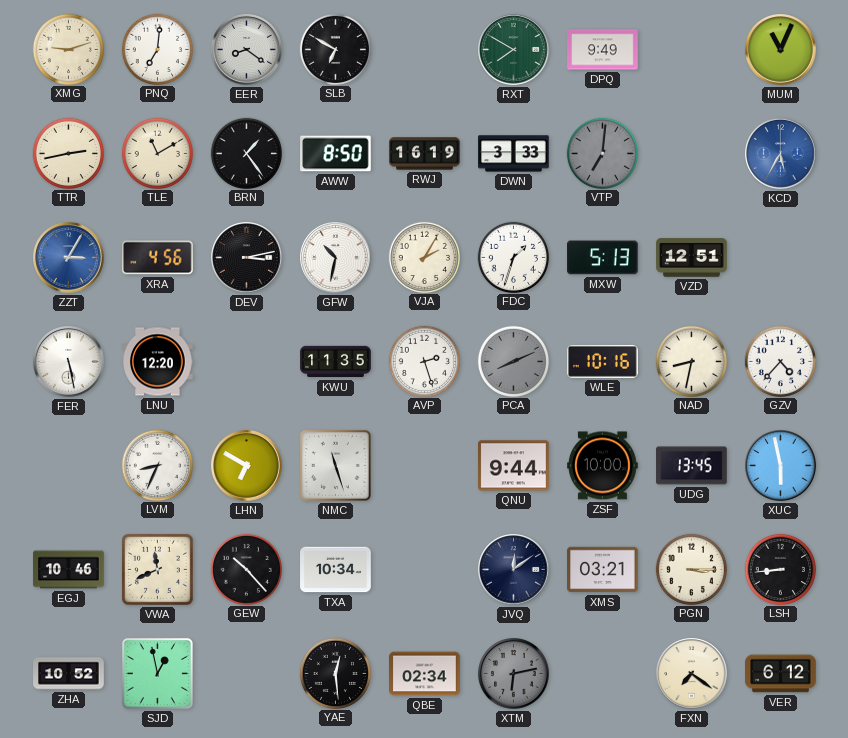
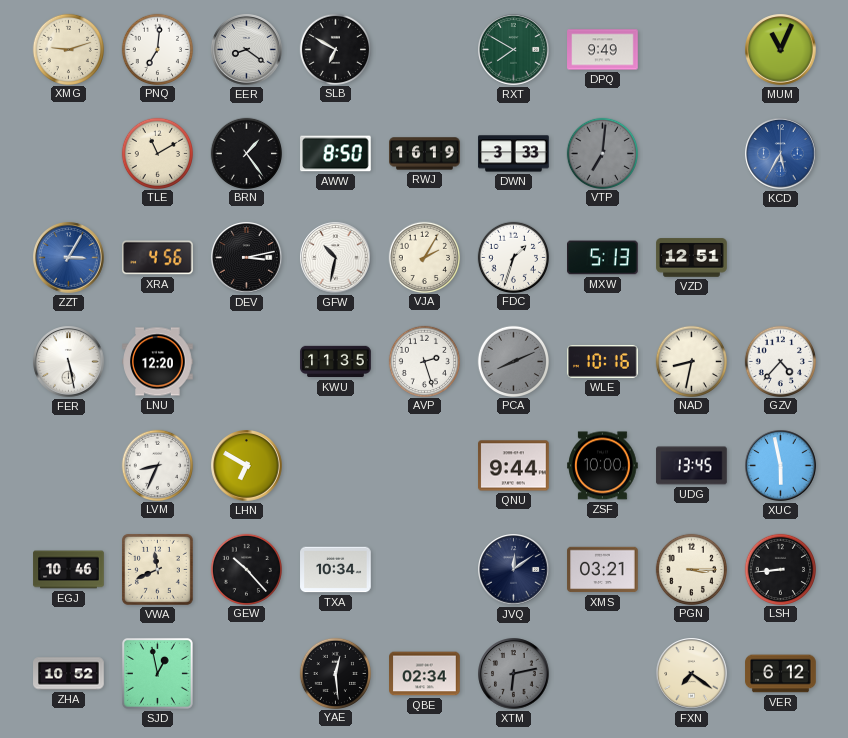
TTR: 2:43 -> none (68, 153)
NMC: 11:27 -> none (335, 465)
